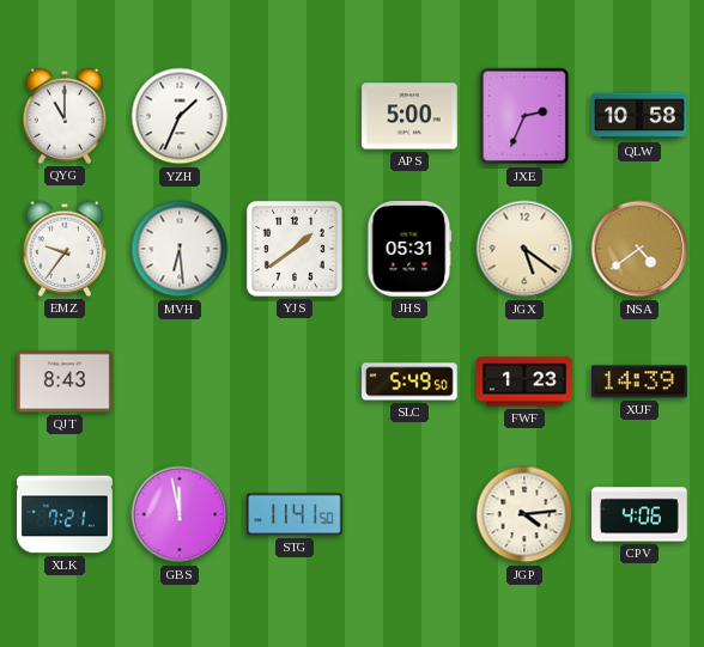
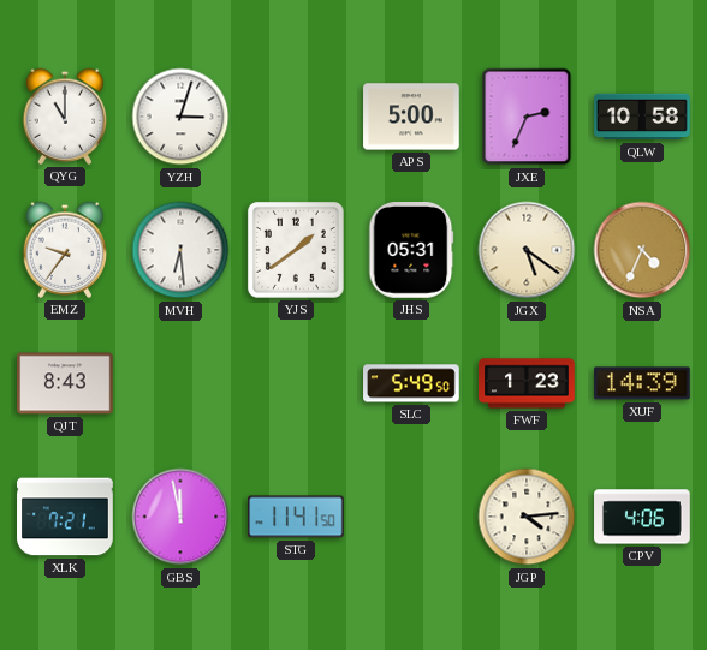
YZH: 1:34 -> 3:03 (180, 117)
NSA: 4:39 -> 4:34 (642, 250)
